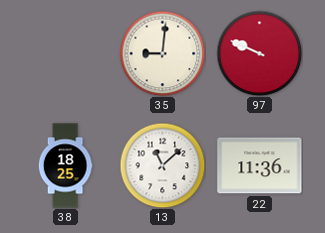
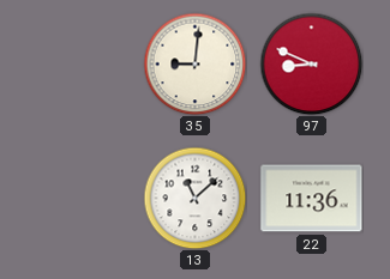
97: 9:49 -> 8:49 (311, 63)
38: 18:25 -> none (65, 166)
